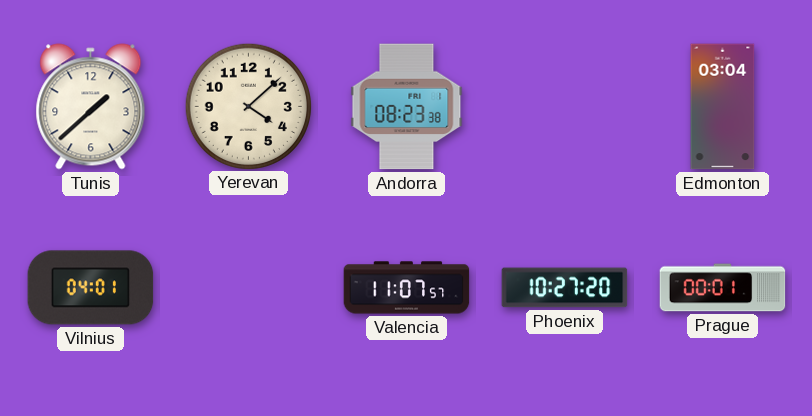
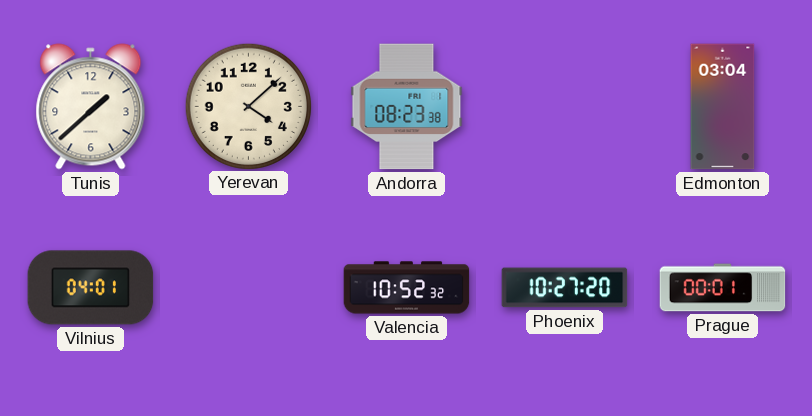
Valencia: 11:07 -> 10:52 (407, 288)
